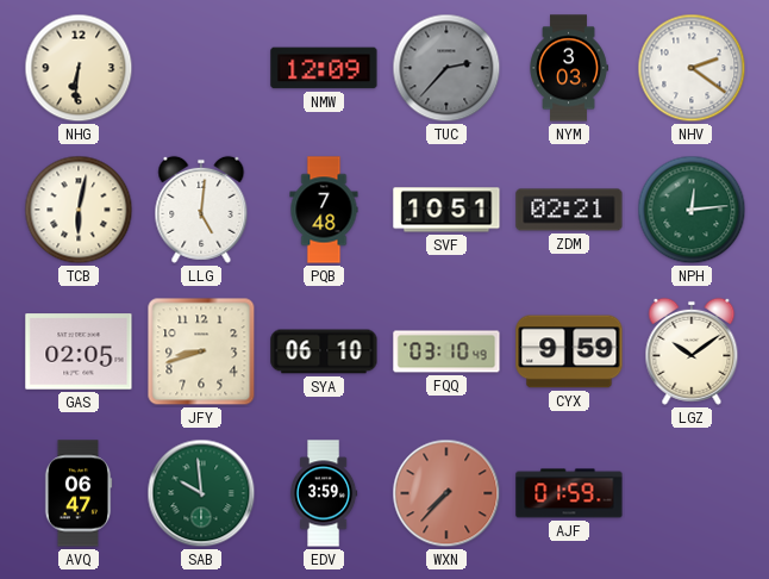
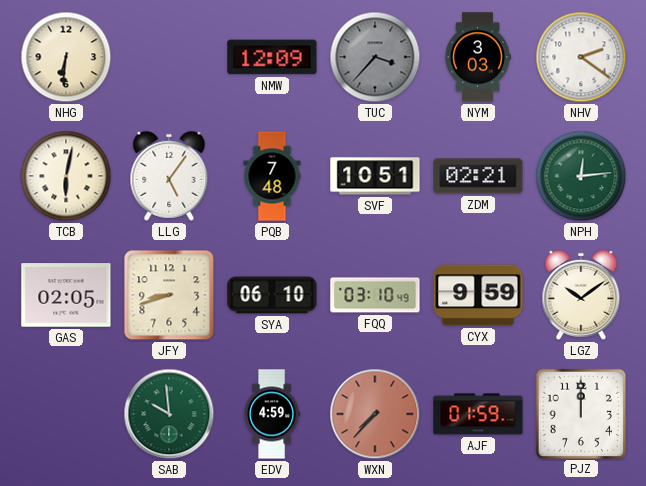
TUC: 2:37 -> 3:37 (375, 57)
LLG: 5:01 -> 5:06 (169, 176)
AVQ: 06:47 -> none (79, 493)
EDV: 3:59 -> 4:59 (272, 414)
PJZ: none -> 12:00 (580, 413)
